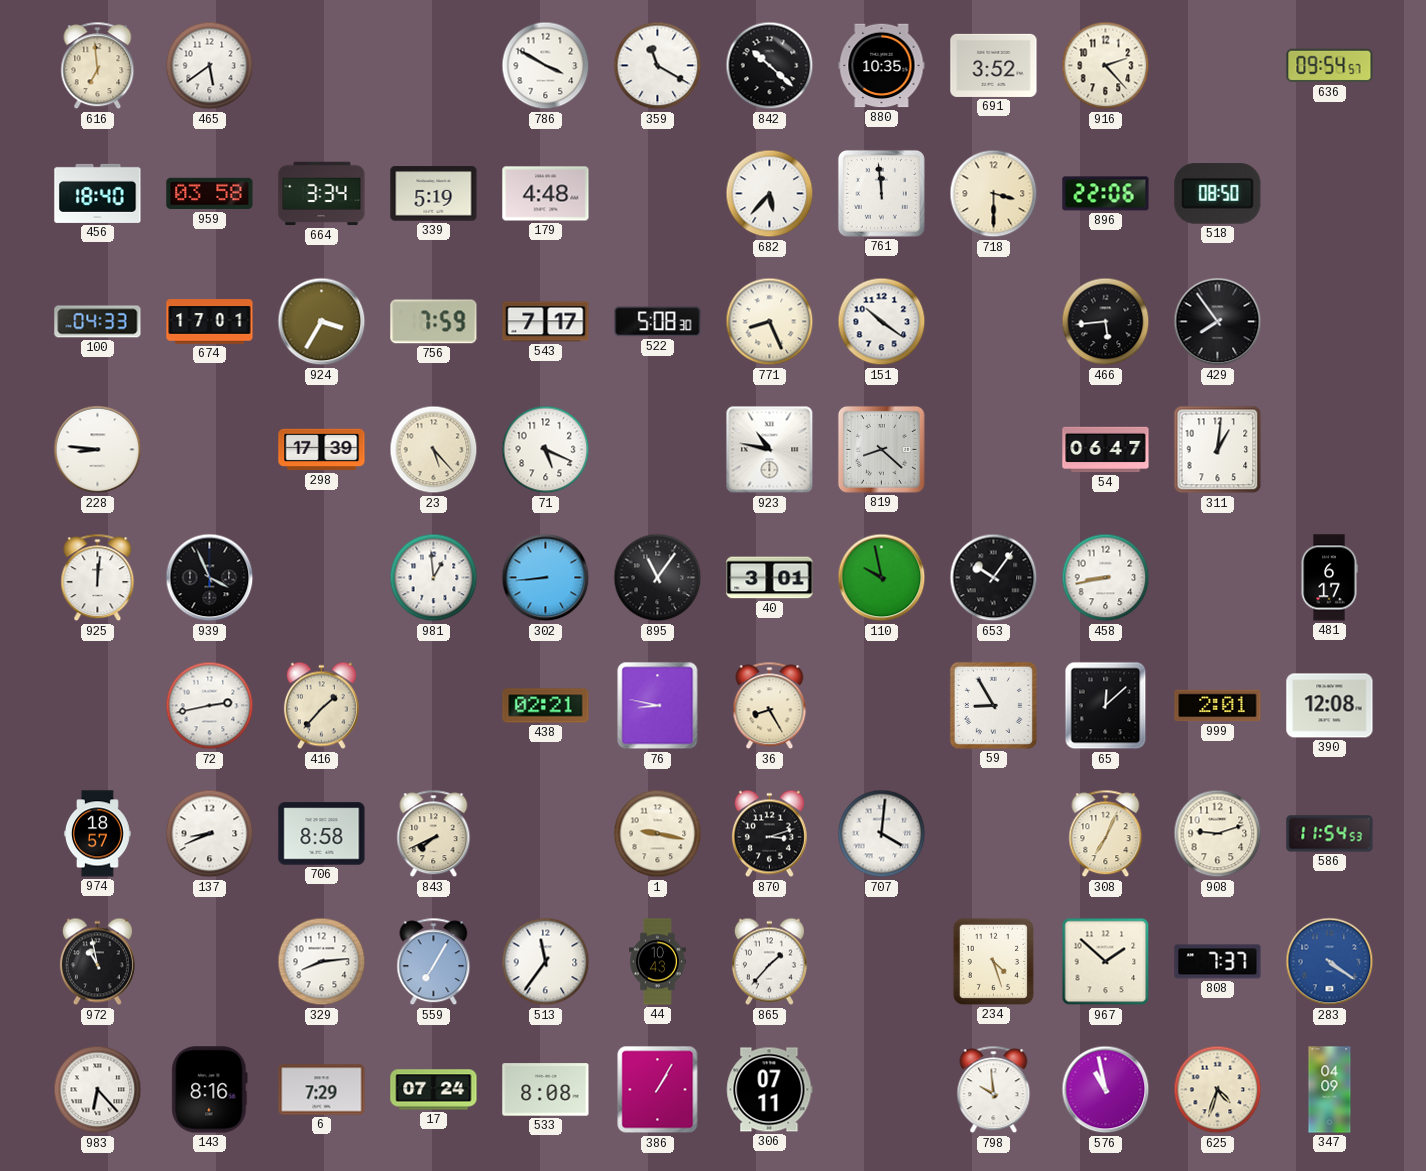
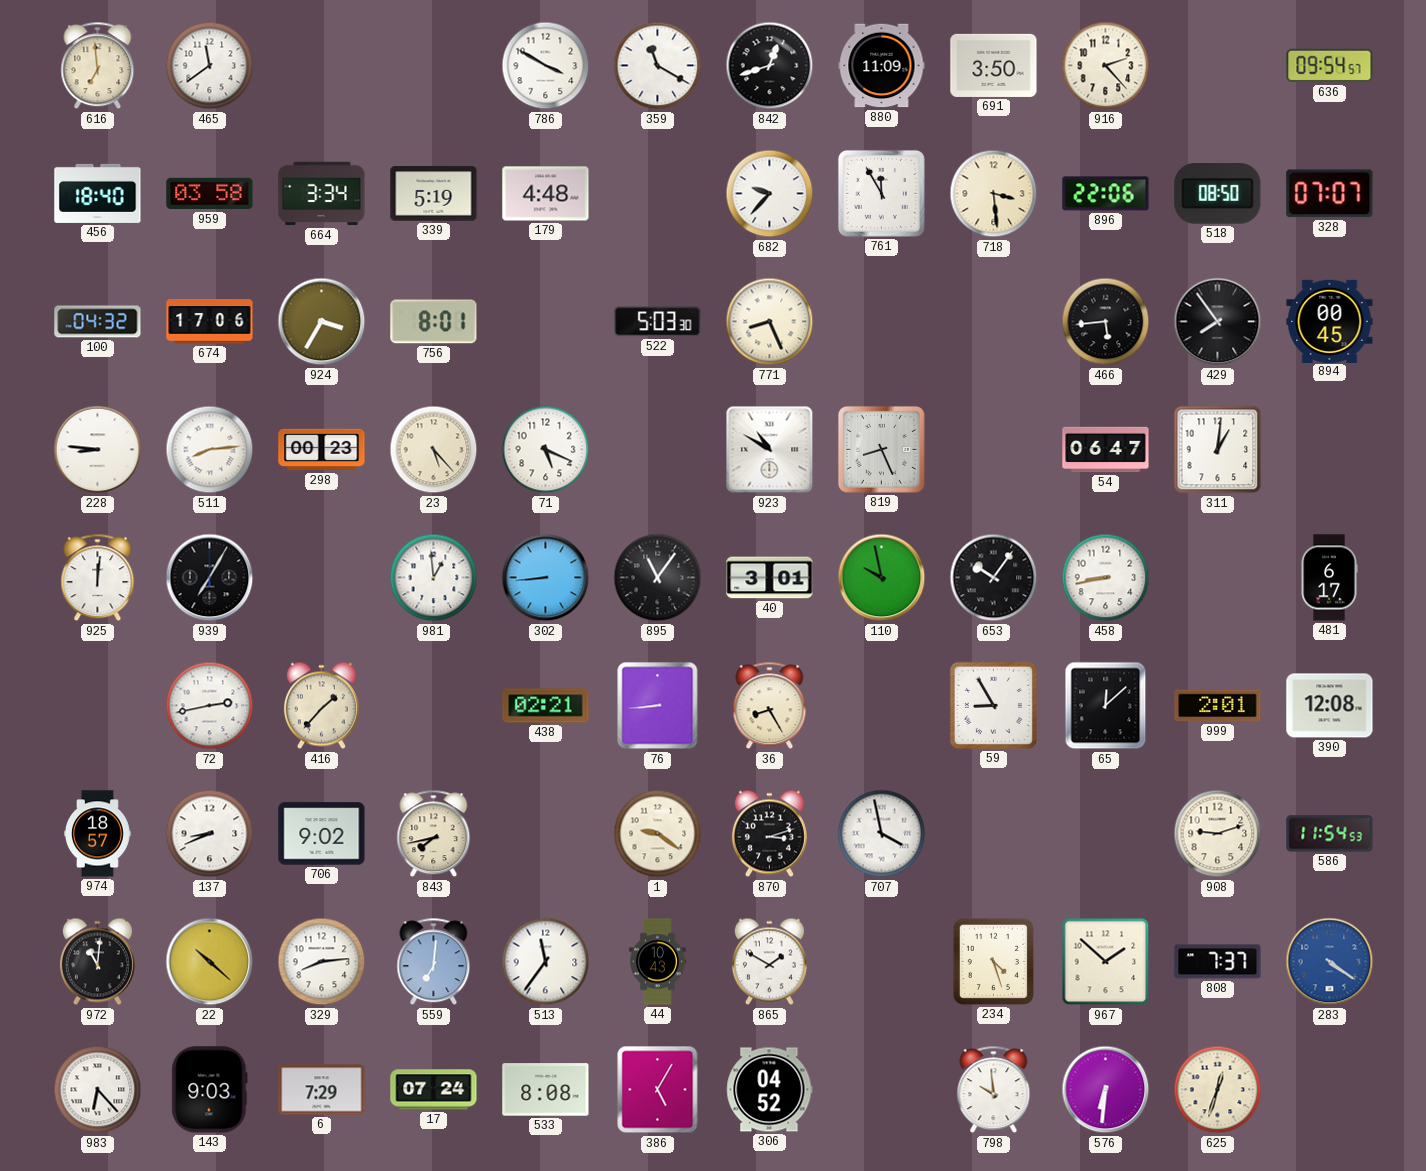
465: 5:39 -> 11:39 (210, 66)
842: 10:22 -> 12:42 (770, 66)
880: 10:35 -> 11:09 (882, 66)
691: 3:52 -> 3:50 (994, 65)
682: 5:37 -> 9:37 (770, 194)
761: 11:59 -> 11:55 (881, 193)
718: 3:30 -> 3:29 (994, 194)
328: none -> 07:07 (1330, 194)
100: 04:33 -> 04:32 (98, 322)
674: 17:01 -> 17:06 (210, 322)
756: 7:59 -> 8:01 (434, 322)
543: 7:17 -> none (546, 322)
522: 5:08 -> 5:03 (658, 322)
151: 10:21 -> none (882, 322)
894: none -> 00:45 (1330, 321)
511: none -> 8:14 (210, 450)
298: 17:39 -> 00:23 (322, 450)
923: 10:47 -> 10:50 (770, 450)
819: 8:22 -> 8:26 (881, 449)
939: 3:56 -> 7:05 (210, 578)
76: 8:47 -> 8:44 (658, 706)
706: 8:58 -> 9:02 (322, 834)
843: 7:41 -> 7:43 (434, 834)
1: 9:17 -> 9:21 (658, 834)
707: 4:01 -> 3:58 (882, 834)
308: 7:04 -> none (1106, 834)
972: 10:58 -> 11:01 (97, 962)
22: none -> 10:22 (210, 962)
559: 7:05 -> 7:01 (434, 962)
865: 1:37 -> 1:50 (769, 962)
143: 8:16 -> 9:03 (210, 1090)
386: 1:05 -> 5:05 (658, 1090)
306: 07:11 -> 04:52 (770, 1090)
576: 10:58 -> 6:31 (1106, 1090)
625: 4:33 -> 12:33 (1218, 1090)
347: 04:09 -> none (1330, 1090)
